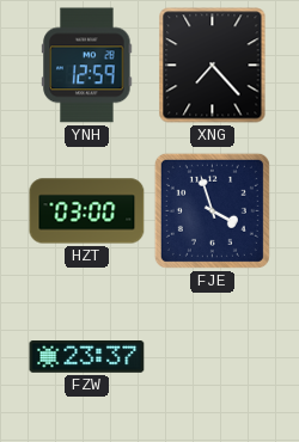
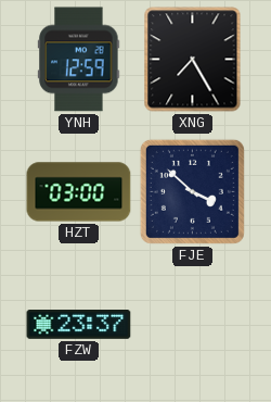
XNG: 7:23 -> 7:25 (193, 60)
FJE: 3:57 -> 3:52 (192, 191)
